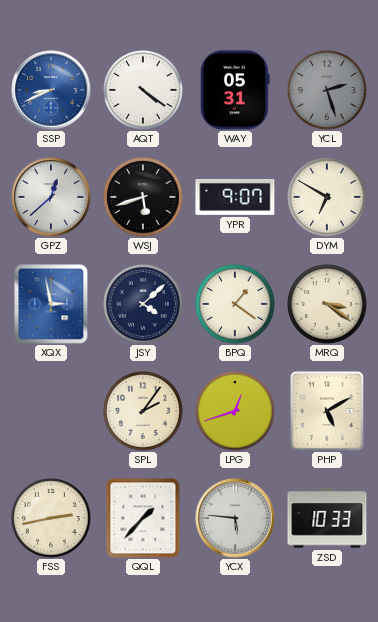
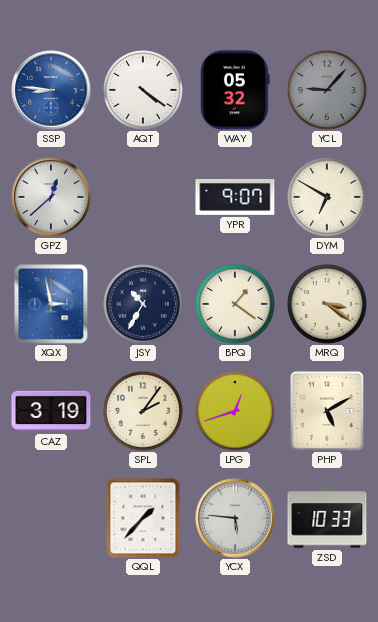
SSP: 8:41 -> 8:46 (51, 90)
WAY: 05:31 -> 05:32 (235, 90)
YCL: 2:27 -> 9:07 (328, 91)
WSJ: 5:42 -> none (144, 198)
JSY: 4:08 -> 10:35 (144, 305)
CAZ: none -> 3:19 (51, 411)
FSS: 2:43 -> none (52, 519)
